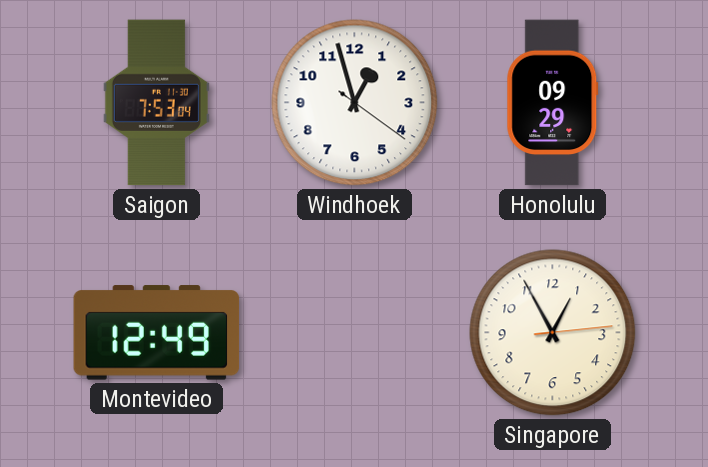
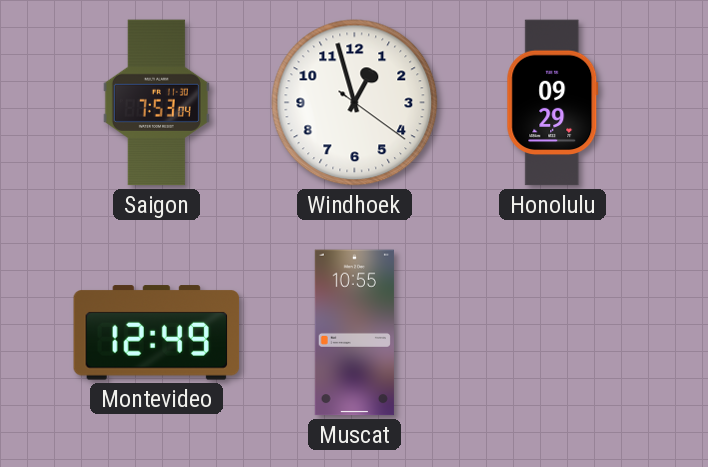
Muscat: none -> 10:55 (354, 333)
Singapore: 12:55 -> none (553, 333)
